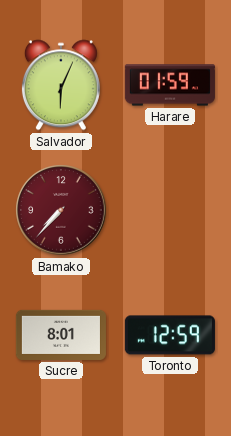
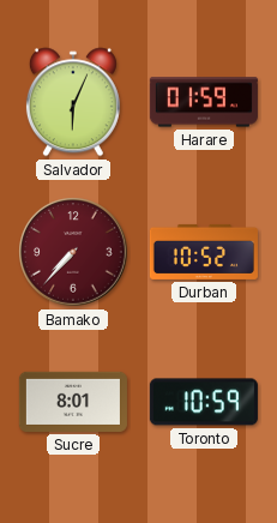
Durban: none -> 10:52 (204, 252)
Toronto: 12:59 -> 10:59 (204, 402)
